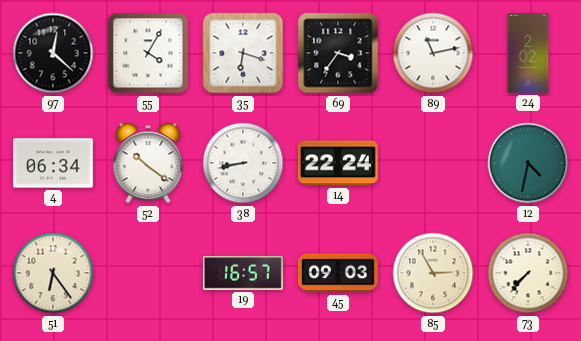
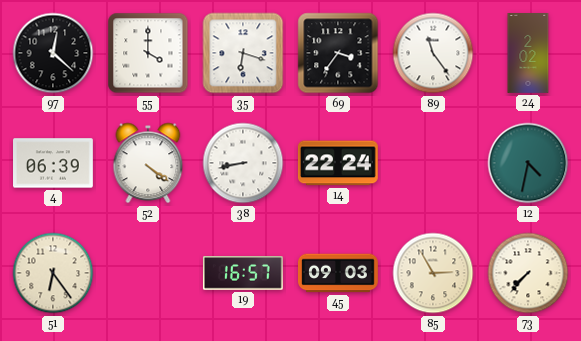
55: 4:05 -> 4:00 (148, 53)
89: 11:13 -> 11:24 (433, 53)
4: 06:34 -> 06:39 (54, 163)
52: 10:21 -> 4:21 (148, 163)
